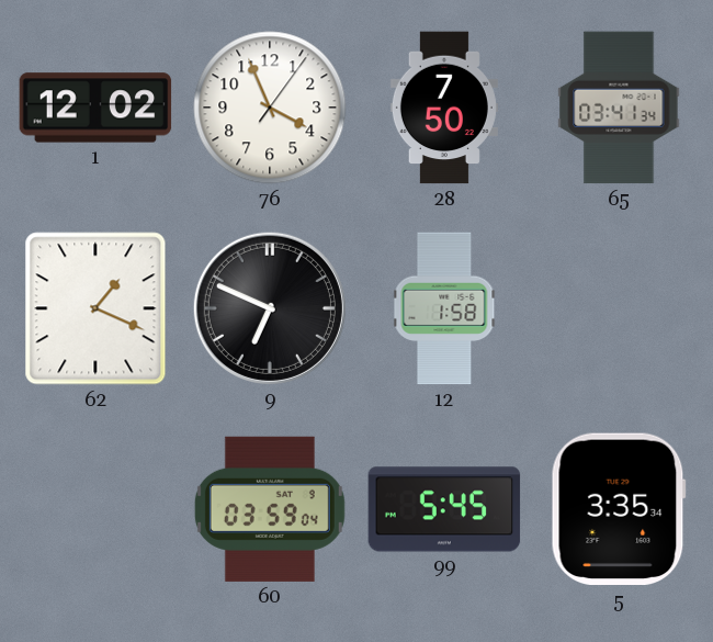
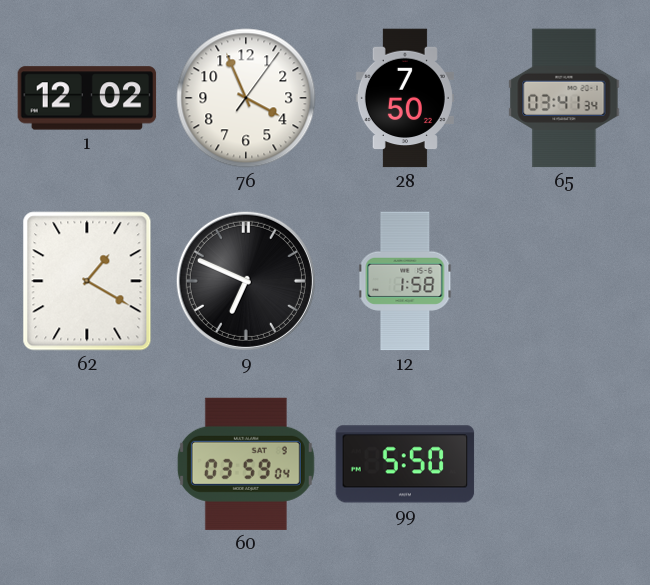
62: 1:19 -> 1:20 (87, 281)
99: 5:45 -> 5:50 (405, 464)
5: 3:35 -> none (619, 509)
